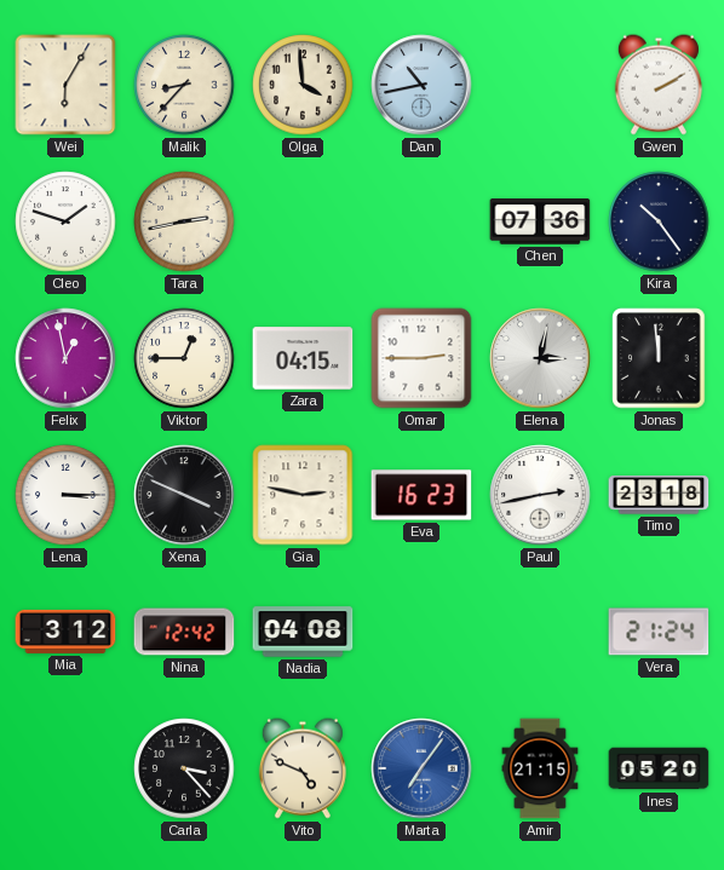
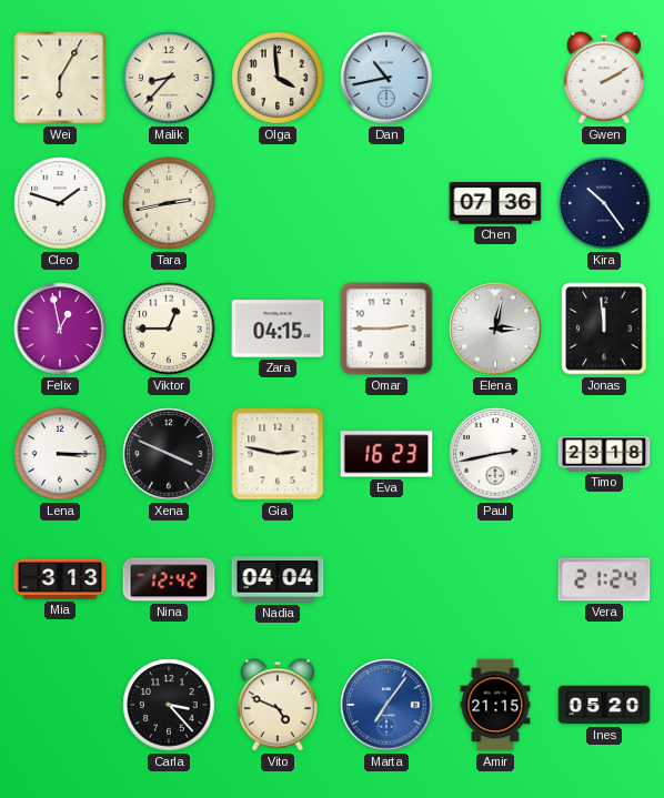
Mia: 3:12 -> 3:13 (60, 579)
Nadia: 04:08 -> 04:04 (278, 579)
